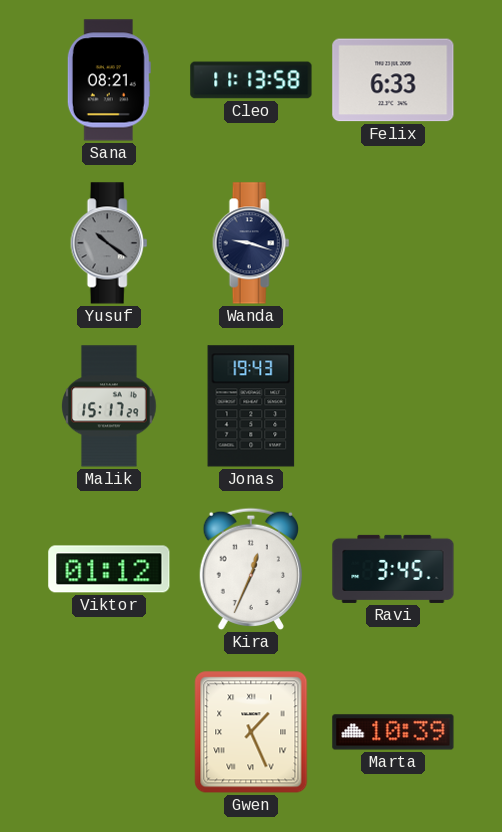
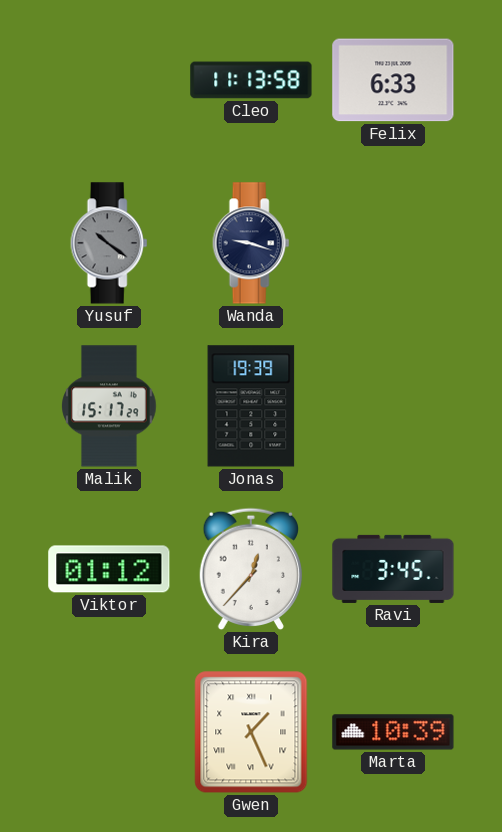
Sana: 08:21 -> none (109, 80)
Jonas: 19:43 -> 19:39 (251, 406)
Kira: 12:34 -> 12:37 (250, 569)
